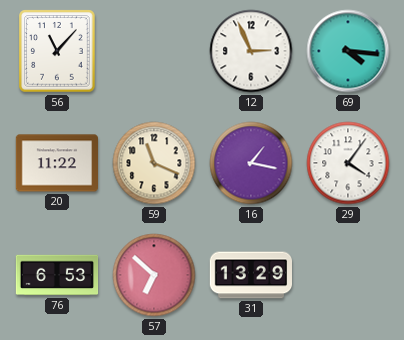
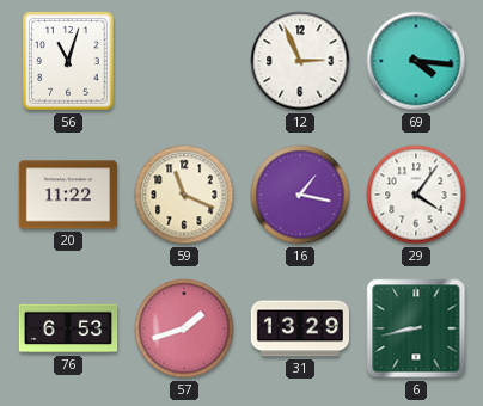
56: 11:07 -> 11:03 (68, 61)
57: 6:52 -> 1:42 (184, 328)
6: none -> 8:43 (416, 328)
